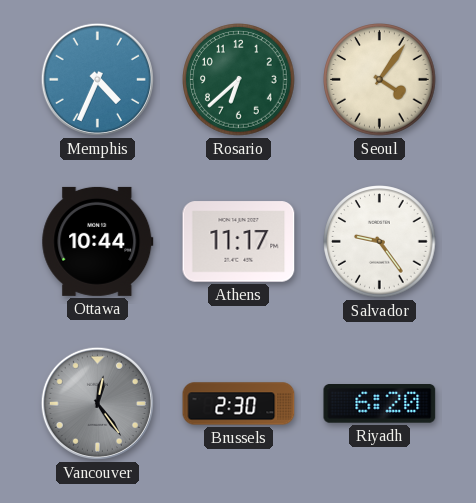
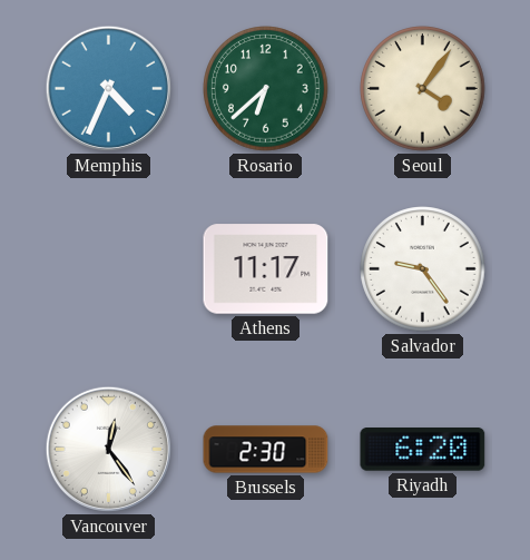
Ottawa: 10:44 -> none (98, 241)
Vancouver dial: grey -> white (108, 449)
